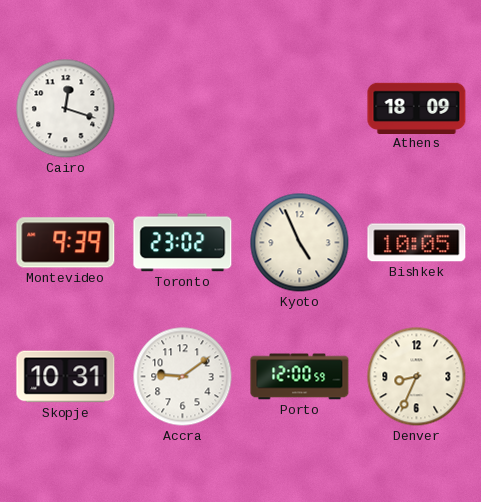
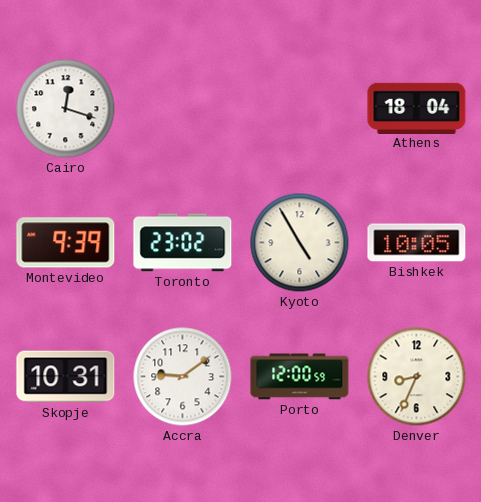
Athens: 18:09 -> 18:04 (417, 108)
Kyoto: 4:56 -> 4:55 (300, 243)
